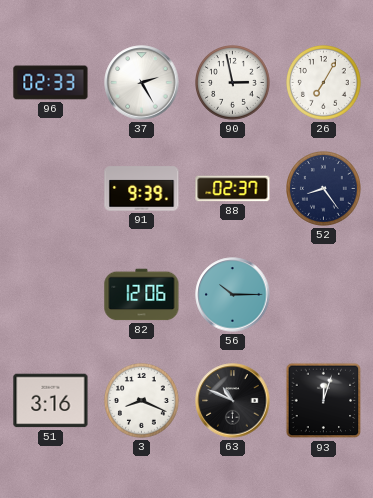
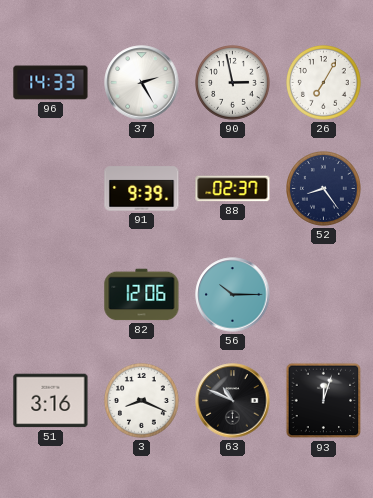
96: 02:33 -> 14:33 (51, 83)
